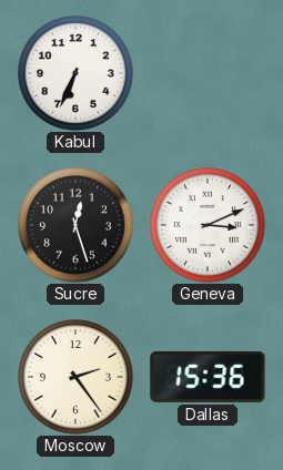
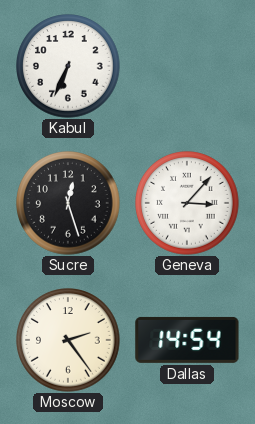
Geneva: 3:11 -> 3:07 (187, 203)
Dallas: 15:36 -> 14:54 (187, 340)
